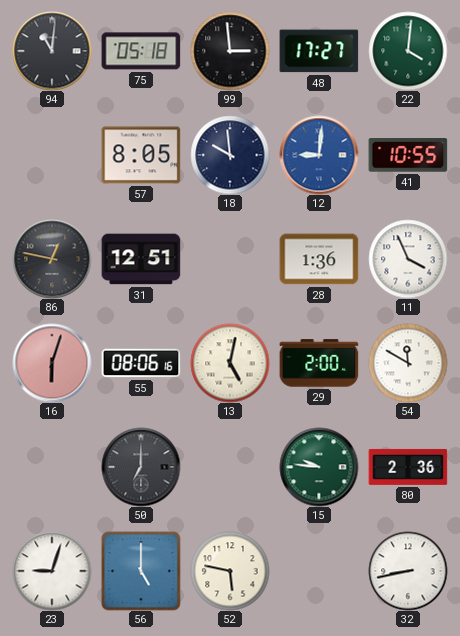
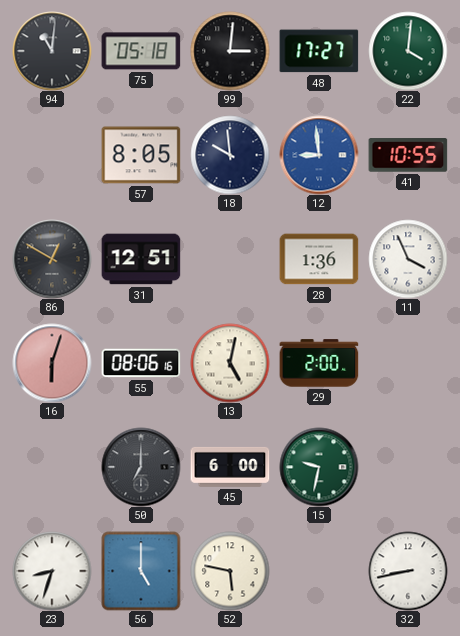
99: 2:59 -> 3:01 (230, 51)
12: 9:01 -> 8:59 (319, 155)
86: 12:47 -> 12:50 (52, 259)
54: 11:50 -> none (408, 363)
45: none -> 6:00 (230, 467)
15: 9:46 -> 9:32 (319, 467)
80: 2:36 -> none (408, 467)
23: 9:03 -> 8:33 (52, 571)
